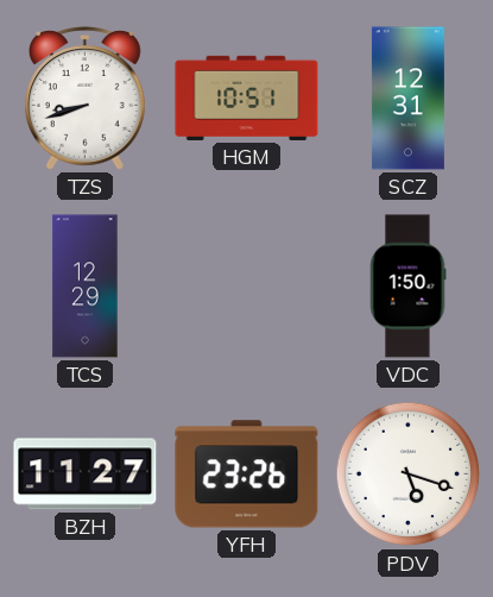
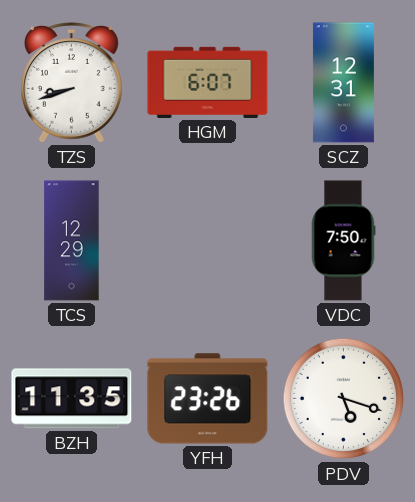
HGM: 10:51 -> 6:07 (208, 82)
VDC: 1:50 -> 7:50 (343, 241)
BZH: 11:27 -> 11:35 (72, 399)
